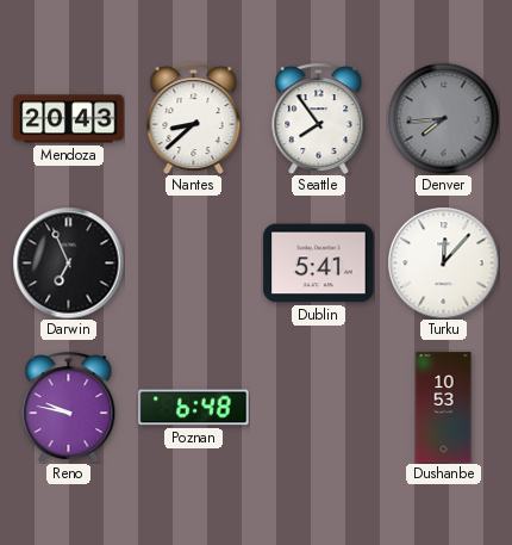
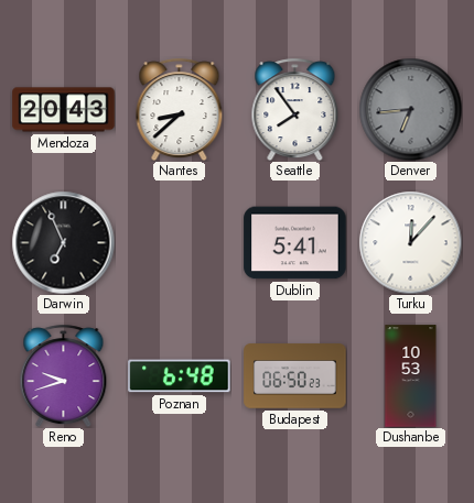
Denver: 7:44 -> 6:44 (410, 109)
Reno: 9:47 -> 9:42 (64, 375)
Budapest: none -> 06:50 (295, 376)
